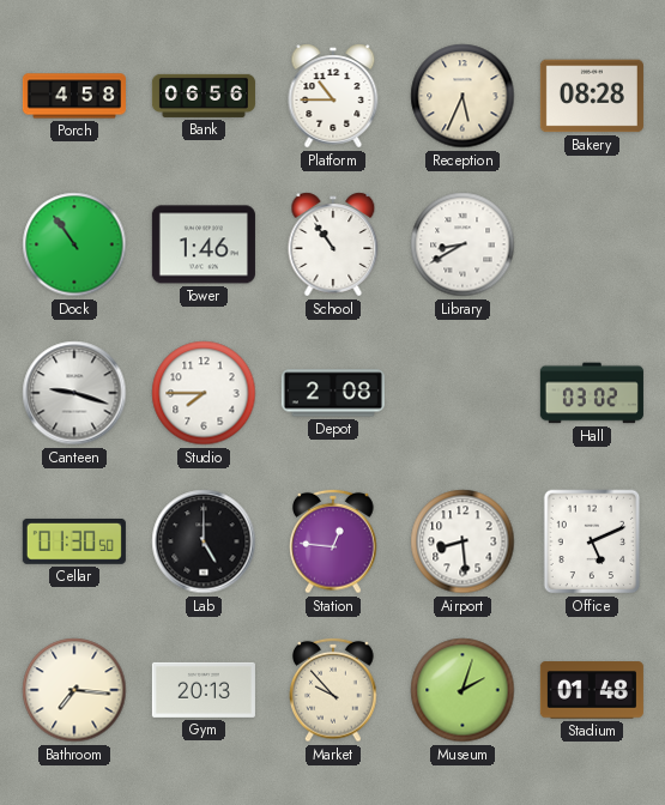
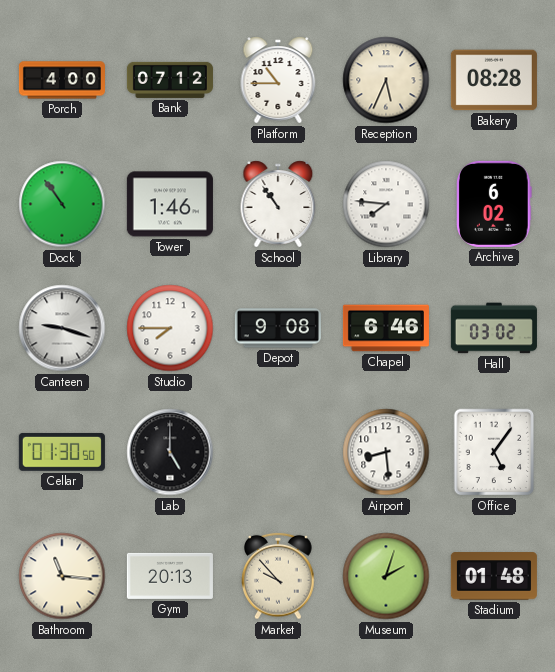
Porch: 4:58 -> 4:00 (62, 80)
Bank: 06:56 -> 07:12 (170, 80)
Library: 8:40 -> 7:46 (386, 204)
Archive: none -> 6:02 (495, 204)
Depot: 2:08 -> 9:08 (278, 328)
Chapel: none -> 6:46 (386, 328)
Station: 12:46 -> none (333, 541)
Office: 5:11 -> 5:06 (494, 452)
Bathroom: 7:16 -> 11:16 (62, 576)
